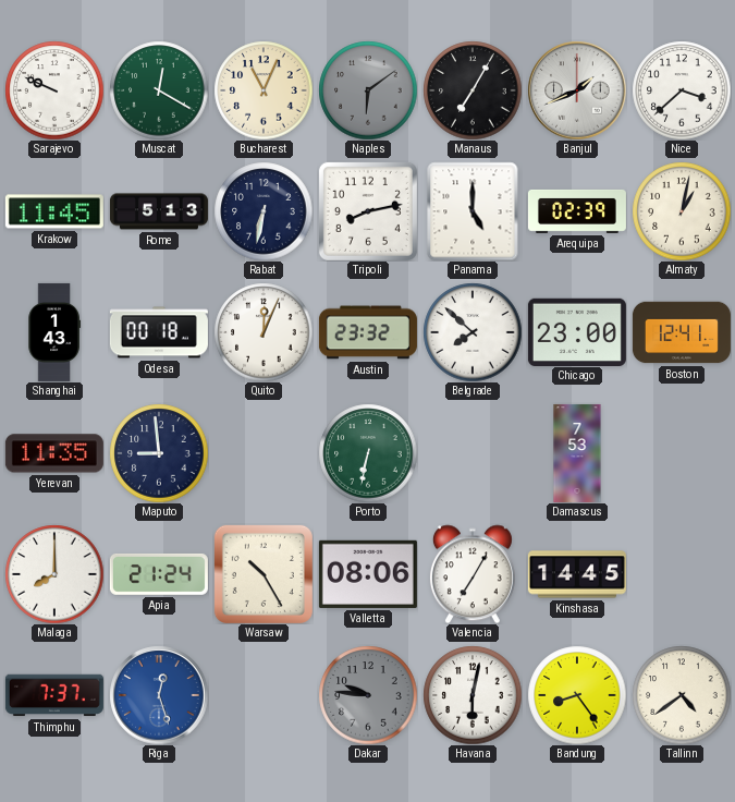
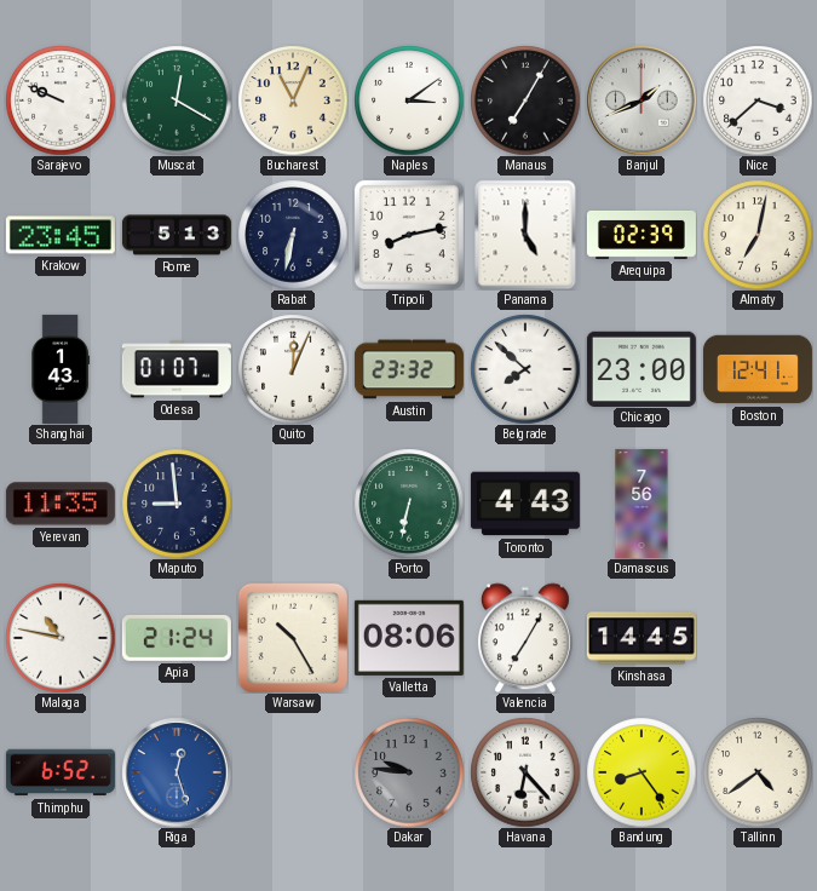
Naples: 6:09 -> 3:09 (409, 100)
Naples dial: grey -> white (409, 100)
Krakow: 11:45 -> 23:45 (61, 235)
Almaty: 1:02 -> 7:02 (758, 235)
Odesa: 00:18 -> 01:07 (177, 369)
Toronto: none -> 4:43 (525, 504)
Damascus: 7:53 -> 7:56 (641, 504)
Malaga: 8:00 -> 10:47 (61, 638)
Thimphu: 7:37 -> 6:52 (61, 772)
Havana: 6:02 -> 6:23 (525, 772)
